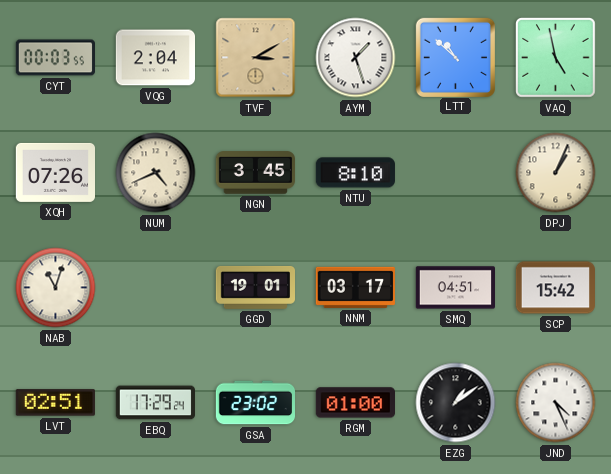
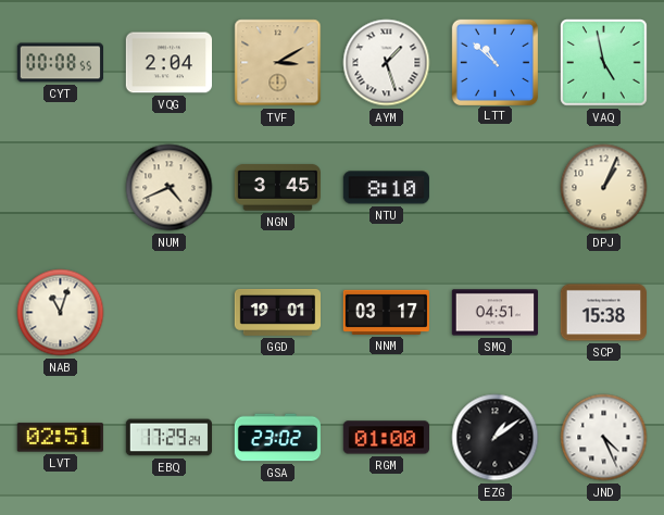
CYT: 00:03 -> 00:08 (60, 63)
XQH: 07:26 -> none (55, 172)
SCP: 15:42 -> 15:38 (603, 313)
